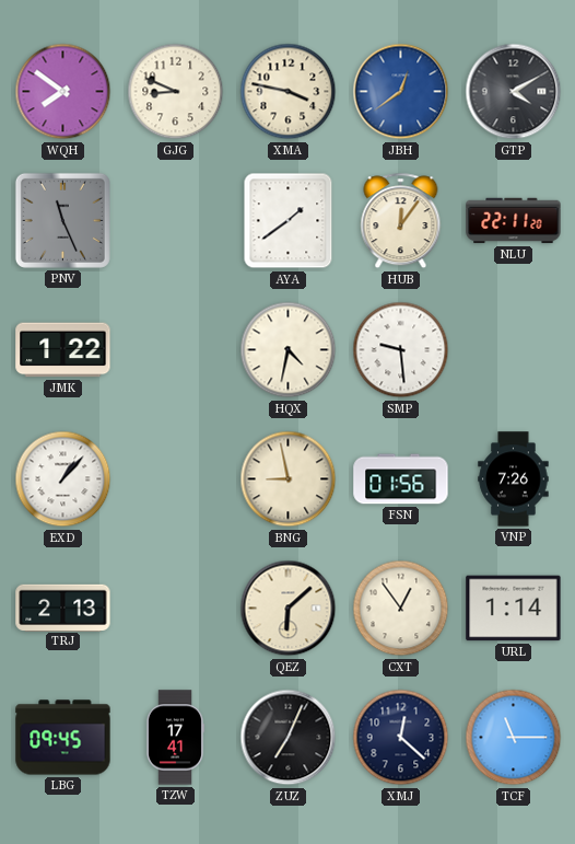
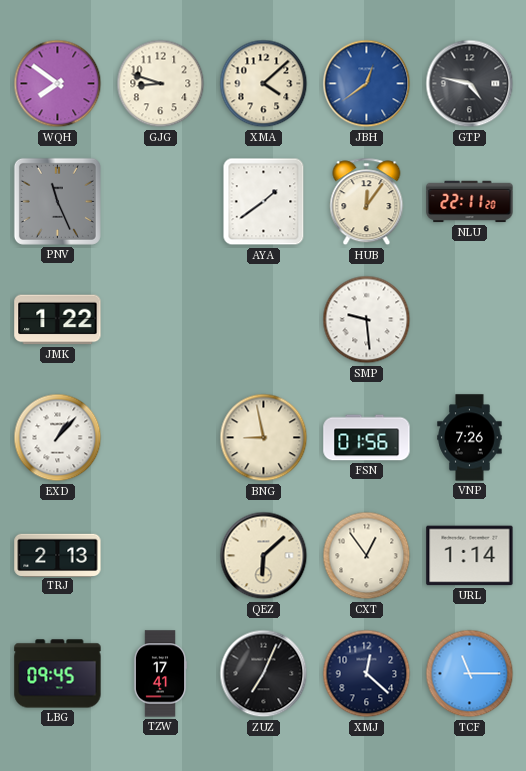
GJG: 8:49 -> 8:48 (161, 84)
XMA: 3:47 -> 4:08 (264, 84)
GTP: 4:10 -> 4:47 (470, 84)
HQX: 4:32 -> none (289, 350)
